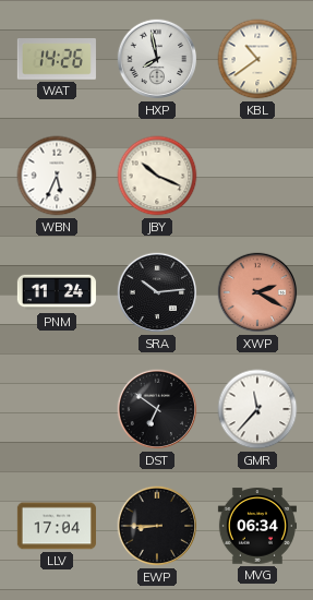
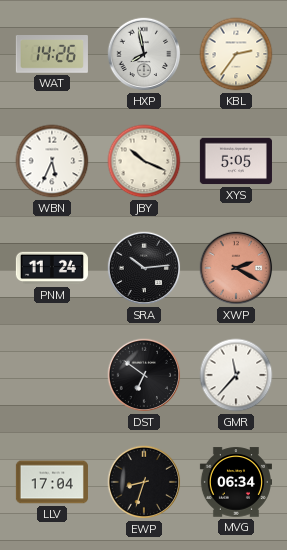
KBL: 10:39 -> 2:36 (236, 54)
XYS: none -> 5:05 (236, 161)
EWP: 8:45 -> 8:33 (144, 482)
